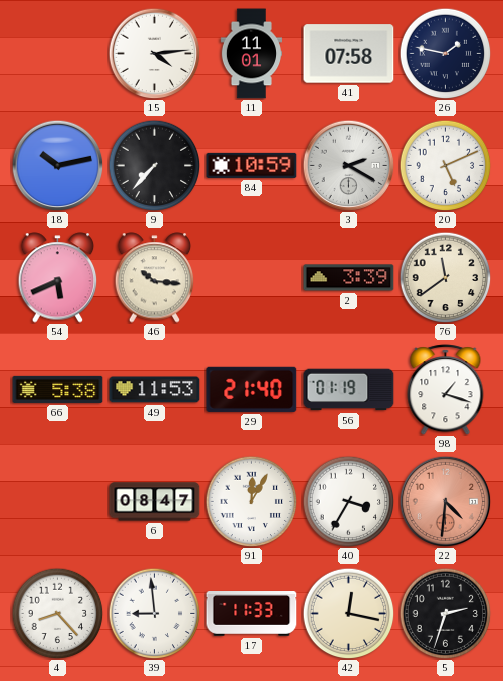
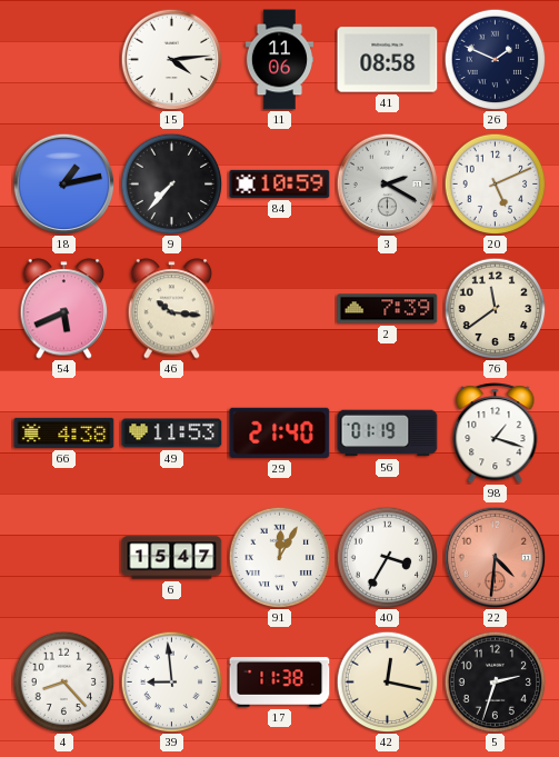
11: 11:01 -> 11:06 (279, 60)
41: 07:58 -> 08:58 (388, 60)
26: 1:47 -> 1:49 (495, 59)
18: 10:13 -> 1:13 (63, 183)
2: 3:39 -> 7:39 (388, 309)
66: 5:38 -> 4:38 (64, 432)
6: 08:47 -> 15:47 (172, 558)
17: 11:33 -> 11:38 (280, 683)
